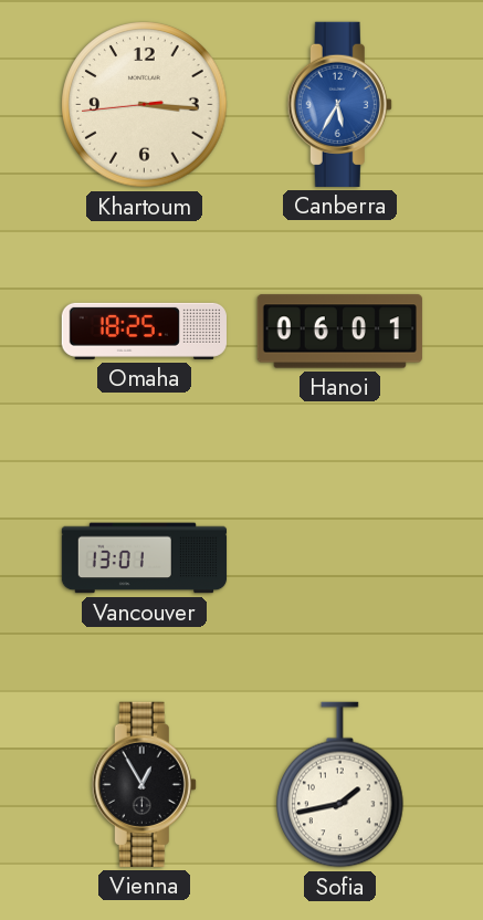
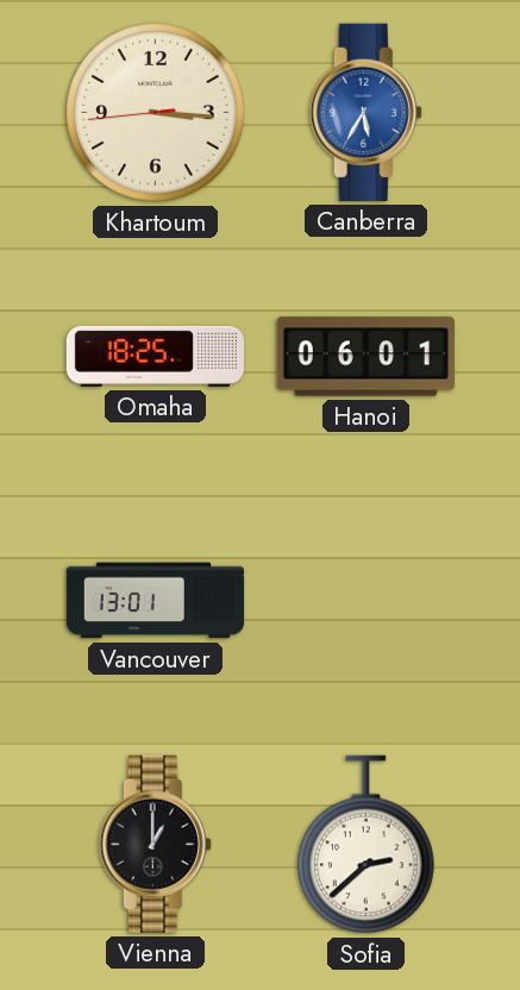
Vienna: 12:55 -> 1:00 (155, 844)
Sofia: 1:43 -> 2:38 (366, 845)
